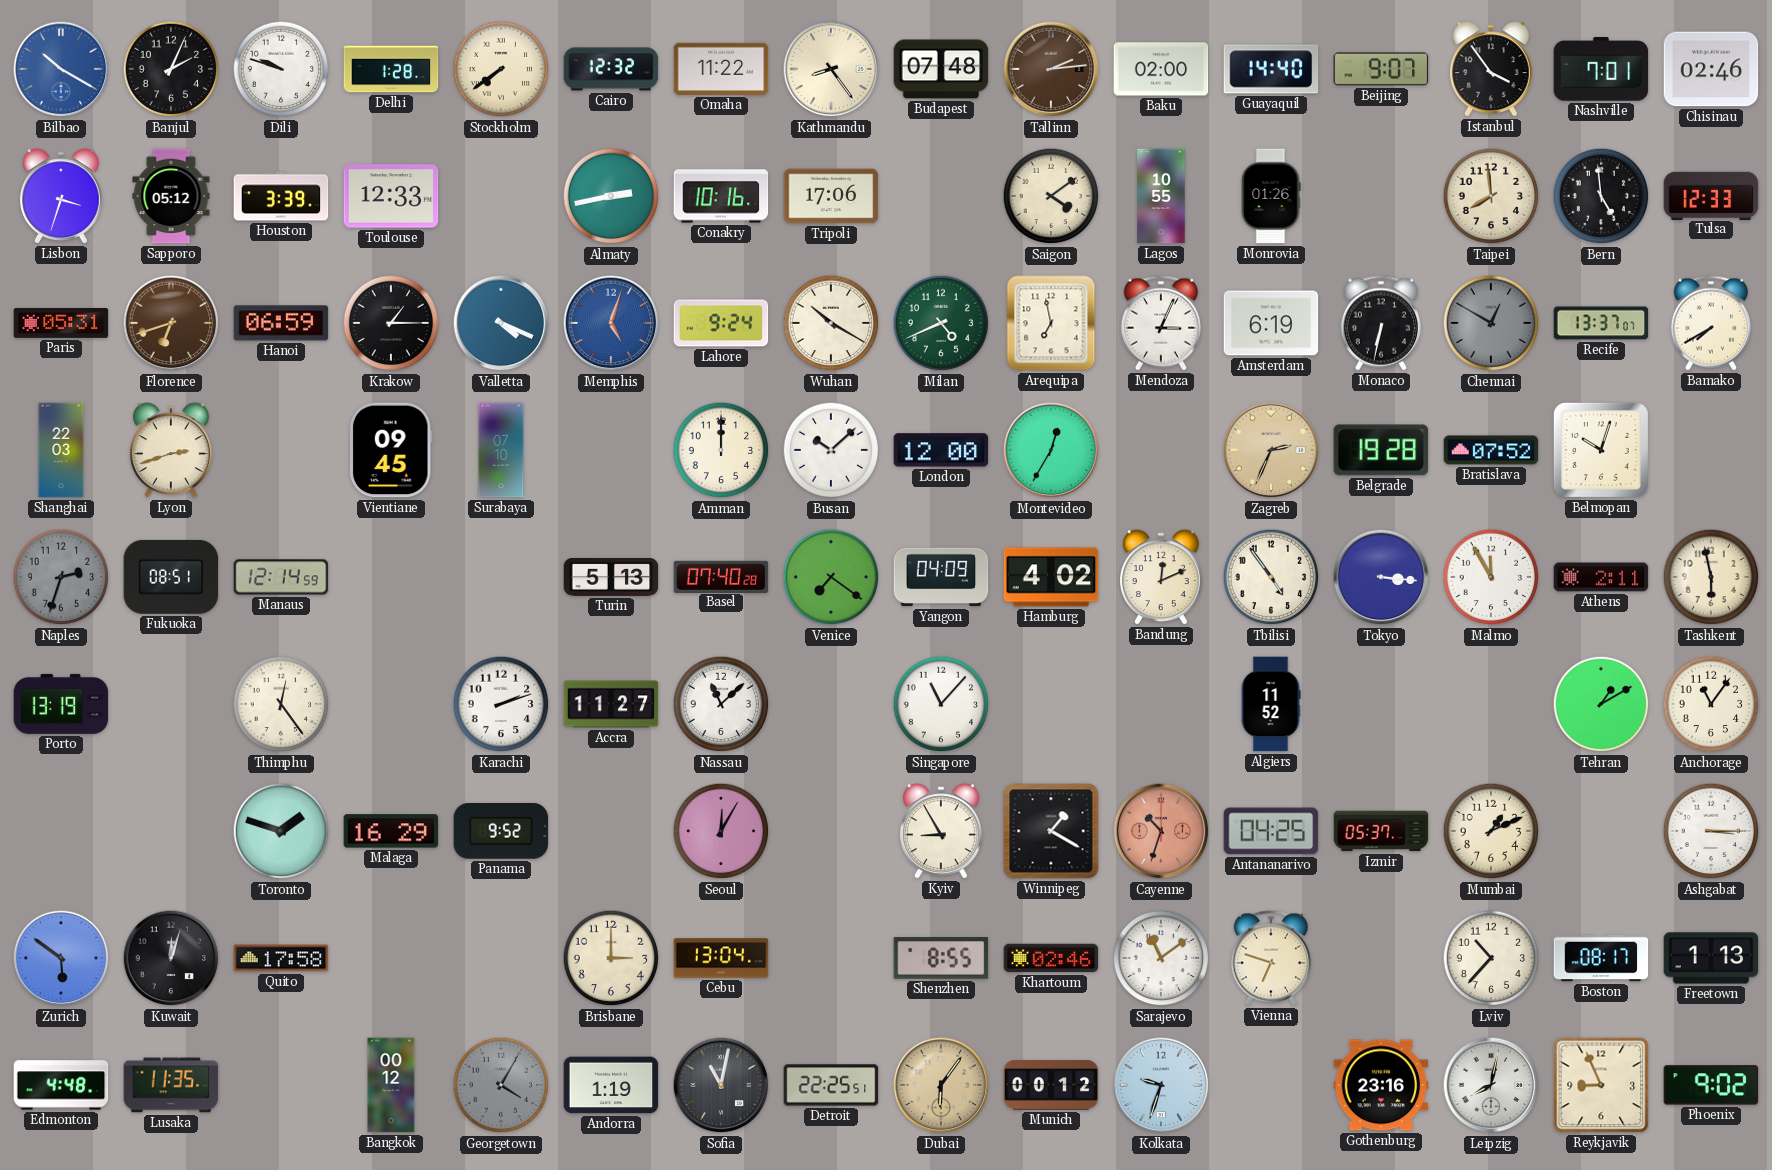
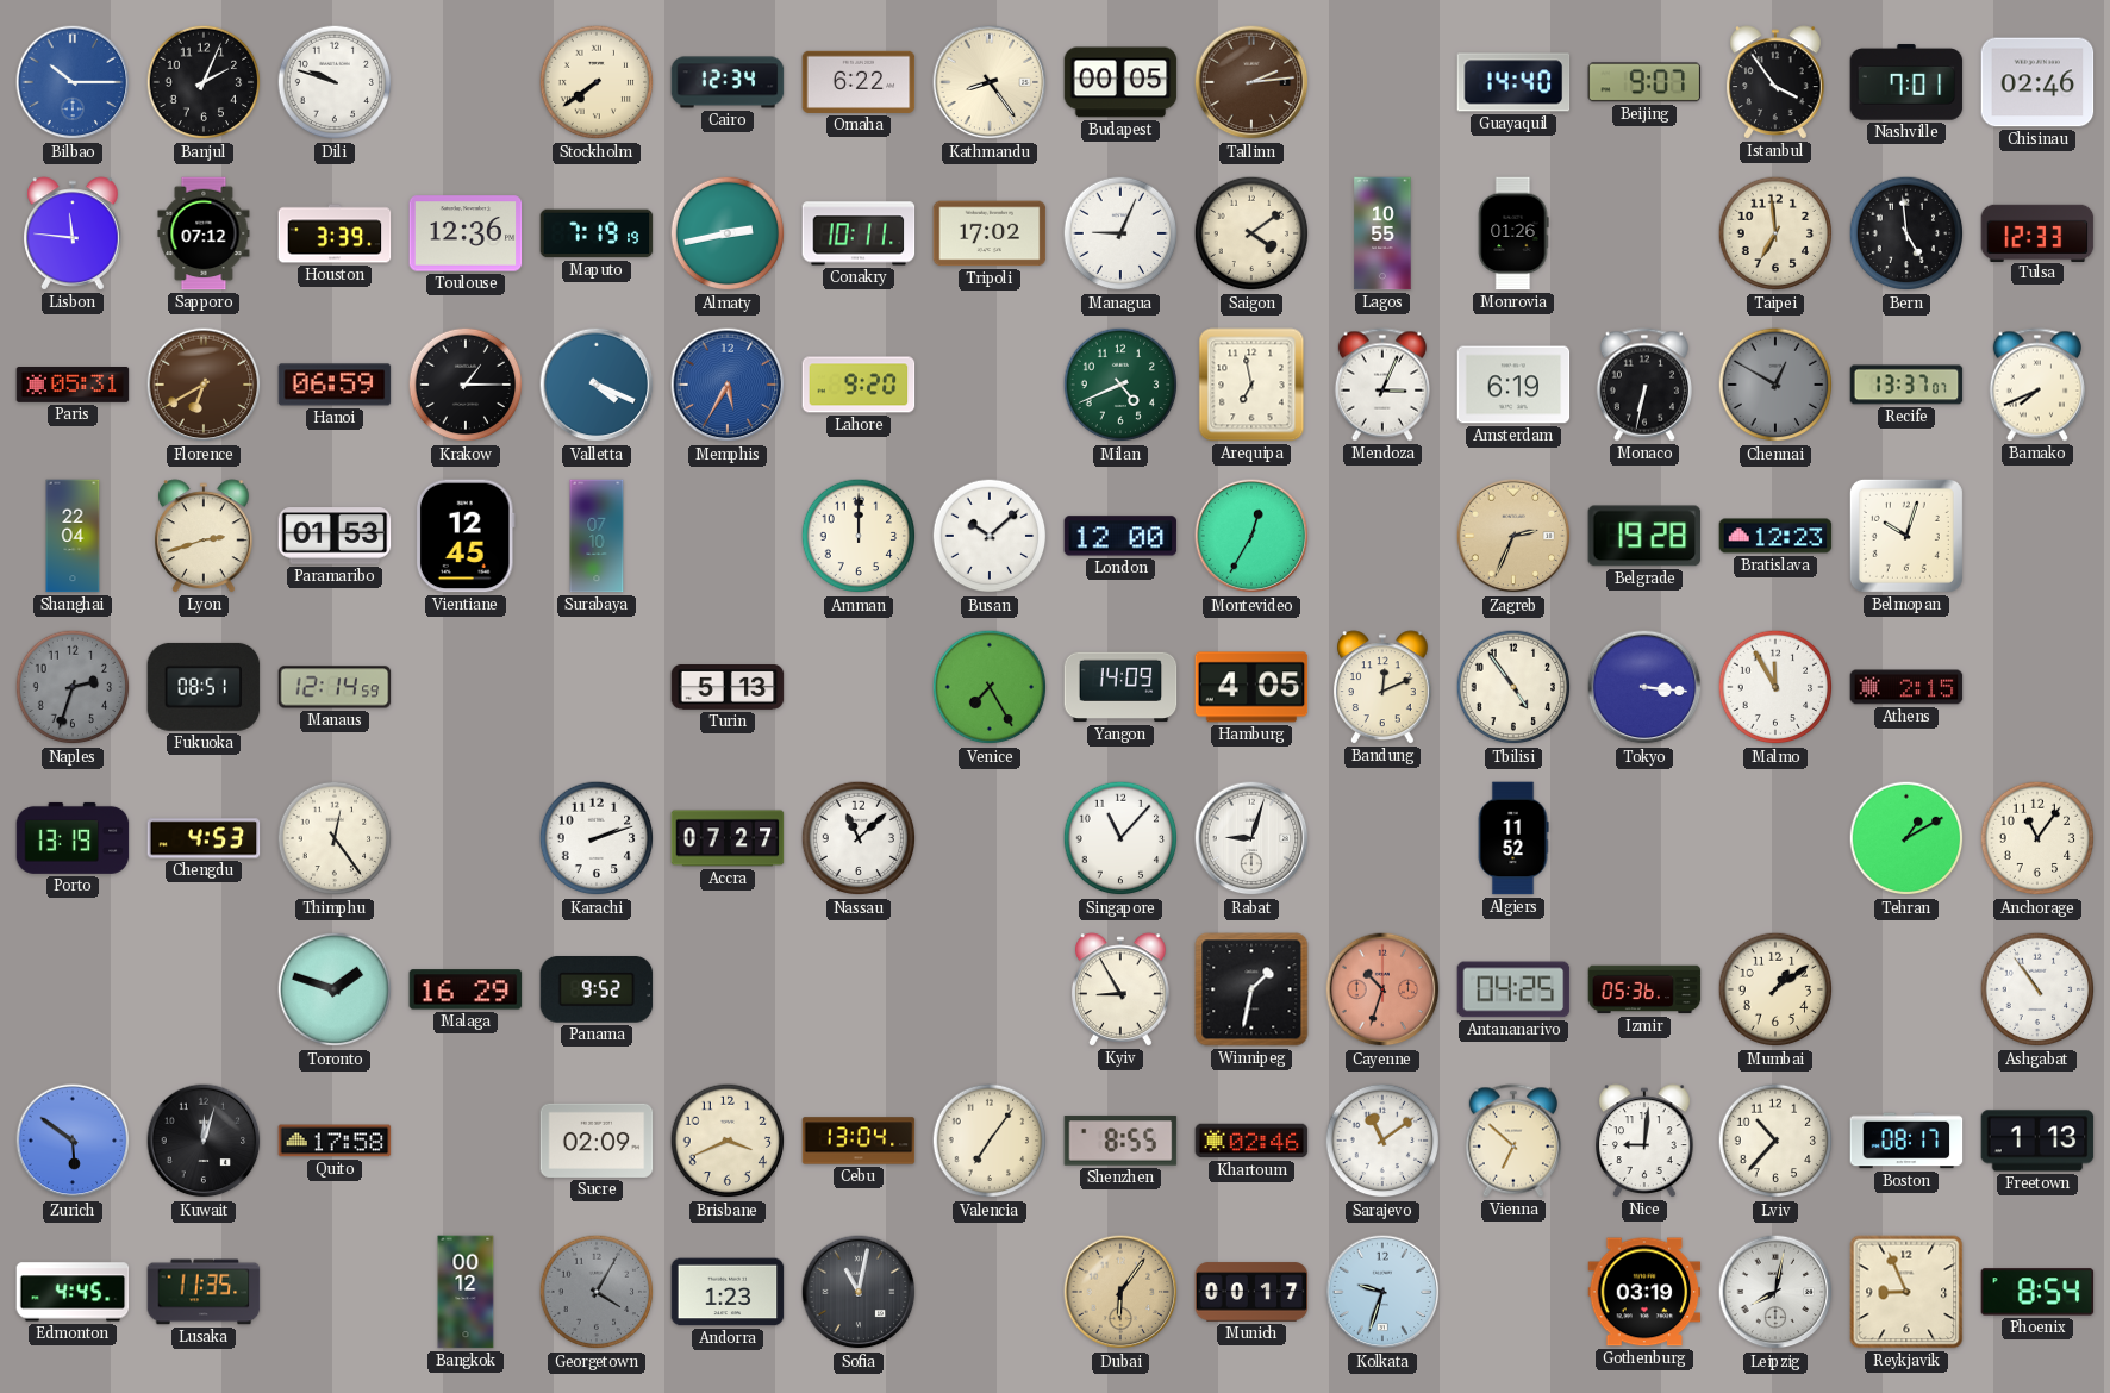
Bilbao: 10:20 -> 10:15 (73, 82)
Delhi: 1:28 -> none (391, 69)
Cairo: 12:32 -> 12:34 (728, 82)
Omaha: 11:22 -> 6:22 (859, 82)
Budapest: 07:48 -> 00:05 (1120, 82)
Baku: 02:00 -> none (1161, 69)
Lisbon: 3:33 -> 11:46 (74, 233)
Sapporo: 05:12 -> 07:12 (204, 233)
Toulouse: 12:33 -> 12:36 (466, 233)
Maputo: none -> 7:19 (597, 233)
Conakry: 10:16 -> 10:11 (859, 233)
Tripoli: 17:06 -> 17:02 (990, 233)
Managua: none -> 9:04 (1120, 233)
Taipei: 7:59 -> 6:59 (1775, 233)
Florence: 6:42 -> 6:40 (204, 385)
Memphis: 5:03 -> 5:35 (728, 385)
Lahore: 9:24 -> 9:20 (859, 385)
Wuhan: 10:20 -> none (831, 323)
Bamako: 7:40 -> 7:41 (2037, 385)
Shanghai: 22:03 -> 22:04 (73, 536)
Paramaribo: none -> 01:53 (335, 536)
Vientiane: 09:45 -> 12:45 (466, 536)
Bratislava: 07:52 -> 12:23 (1775, 536)
Basel: 07:40 -> none (721, 576)
Venice: 7:21 -> 7:25 (990, 687)
Yangon: 04:09 -> 14:09 (1120, 687)
Hamburg: 4:02 -> 4:05 (1251, 687)
Athens: 2:11 -> 2:15 (1906, 687)
Tashkent: 5:58 -> none (1711, 577)
Chengdu: none -> 4:53 (204, 838)
Accra: 11:27 -> 07:27 (728, 838)
Rabat: none -> 9:03 (1251, 838)
Seoul: 12:05 -> none (721, 831)
Winnipeg: 1:20 -> 1:32 (1251, 989)
Izmir: 05:37 -> 05:36 (1644, 989)
Mumbai: 1:11 -> 1:09 (1775, 989)
Ashgabat: 3:15 -> 10:54 (2037, 989)
Sucre: none -> 02:09 (597, 1141)
Brisbane: 3:00 -> 3:41 (728, 1141)
Valencia: none -> 7:06 (990, 1141)
Vienna: 6:48 -> 6:52 (1513, 1141)
Nice: none -> 9:01 (1646, 1141)
Edmonton: 4:48 -> 4:45 (73, 1292)
Andorra: 1:19 -> 1:23 (728, 1292)
Detroit: 22:25 -> none (831, 1085)
Munich: 00:12 -> 00:17 (1251, 1292)
Gothenburg: 23:16 -> 03:19 (1644, 1292)
Phoenix: 9:02 -> 8:54 (2037, 1292)
